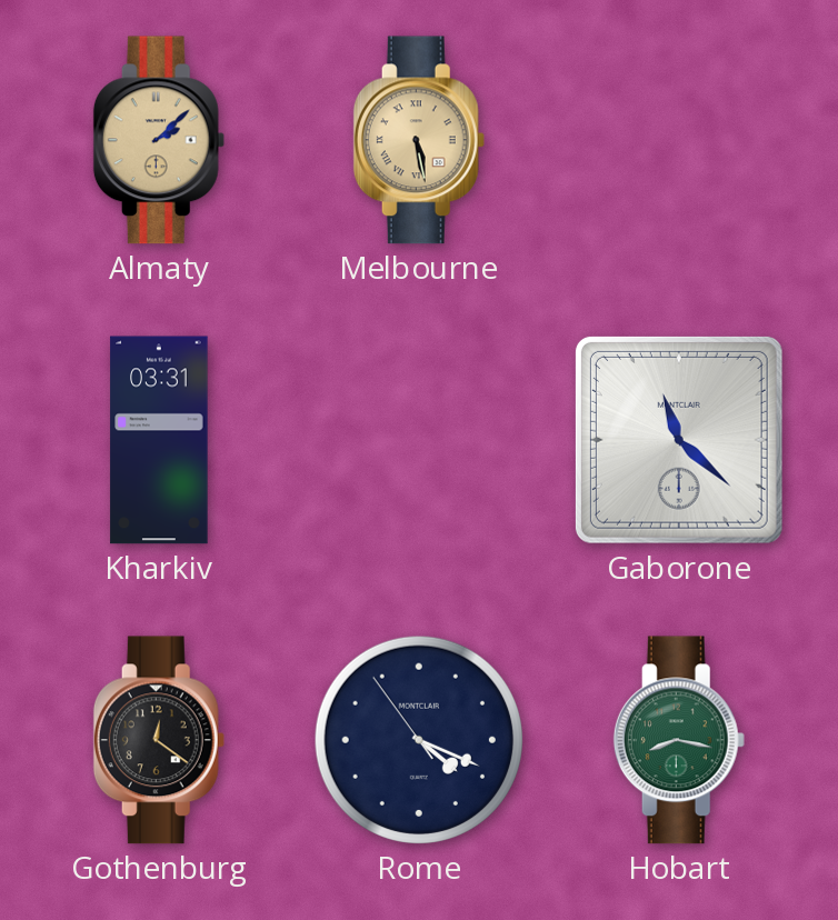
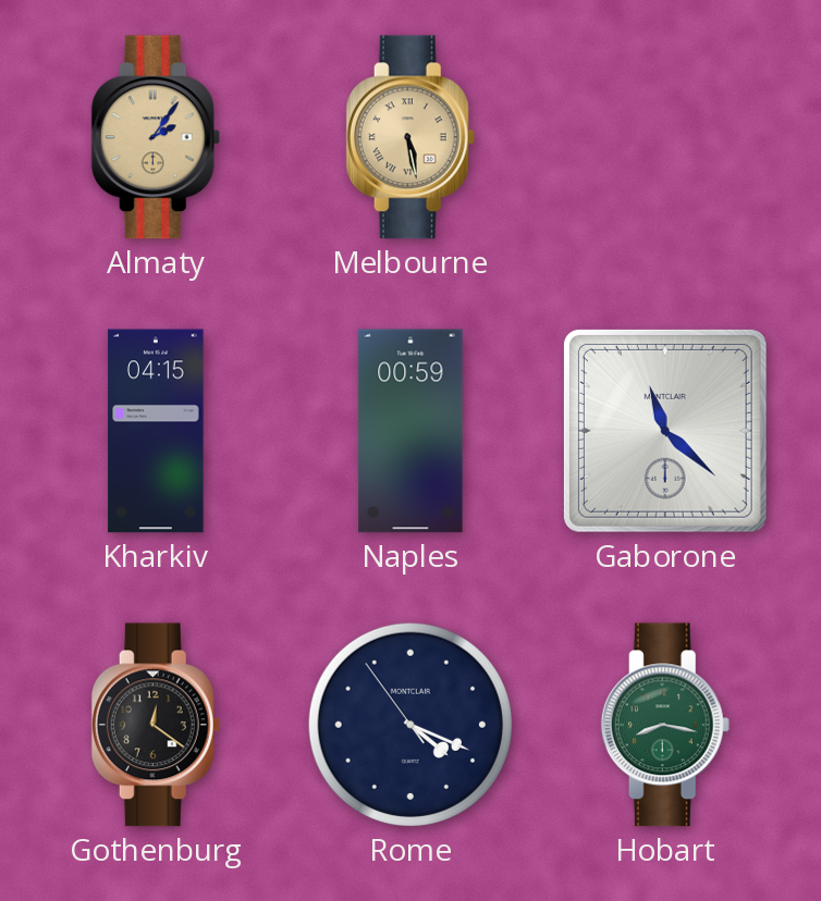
Almaty: 2:08 -> 2:06 (156, 137)
Kharkiv: 03:31 -> 04:15 (156, 431)
Naples: none -> 00:59 (410, 431)
